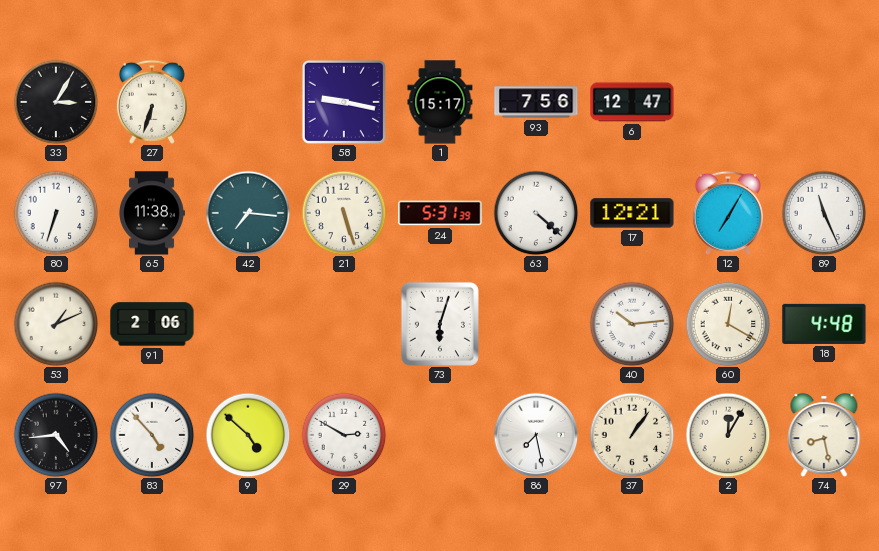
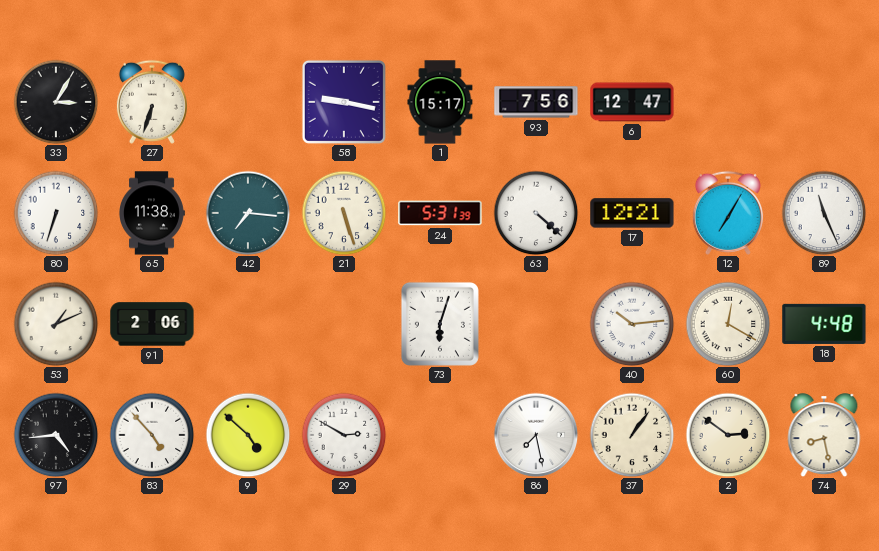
2: 12:05 -> 2:51 (728, 435)
